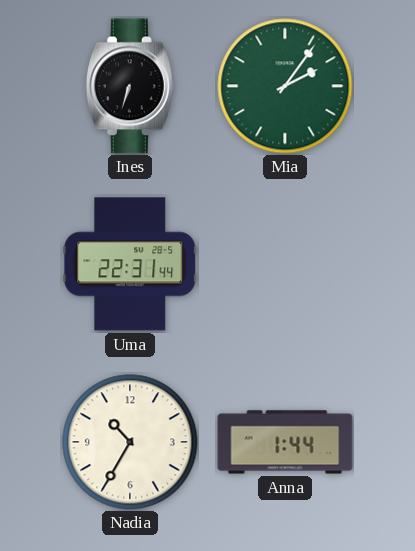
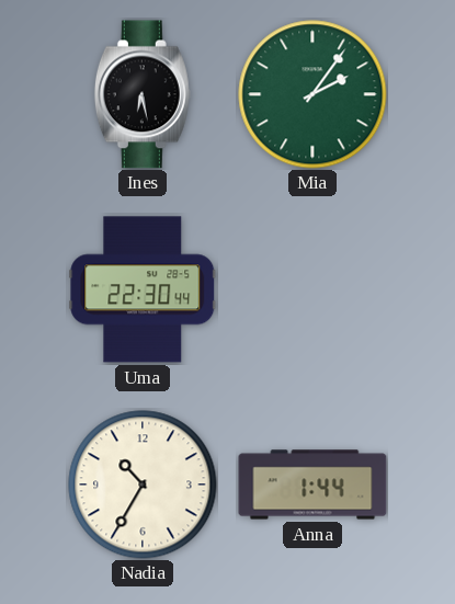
Ines: 6:33 -> 6:28 (143, 94)
Uma: 22:31 -> 22:30 (143, 289)
